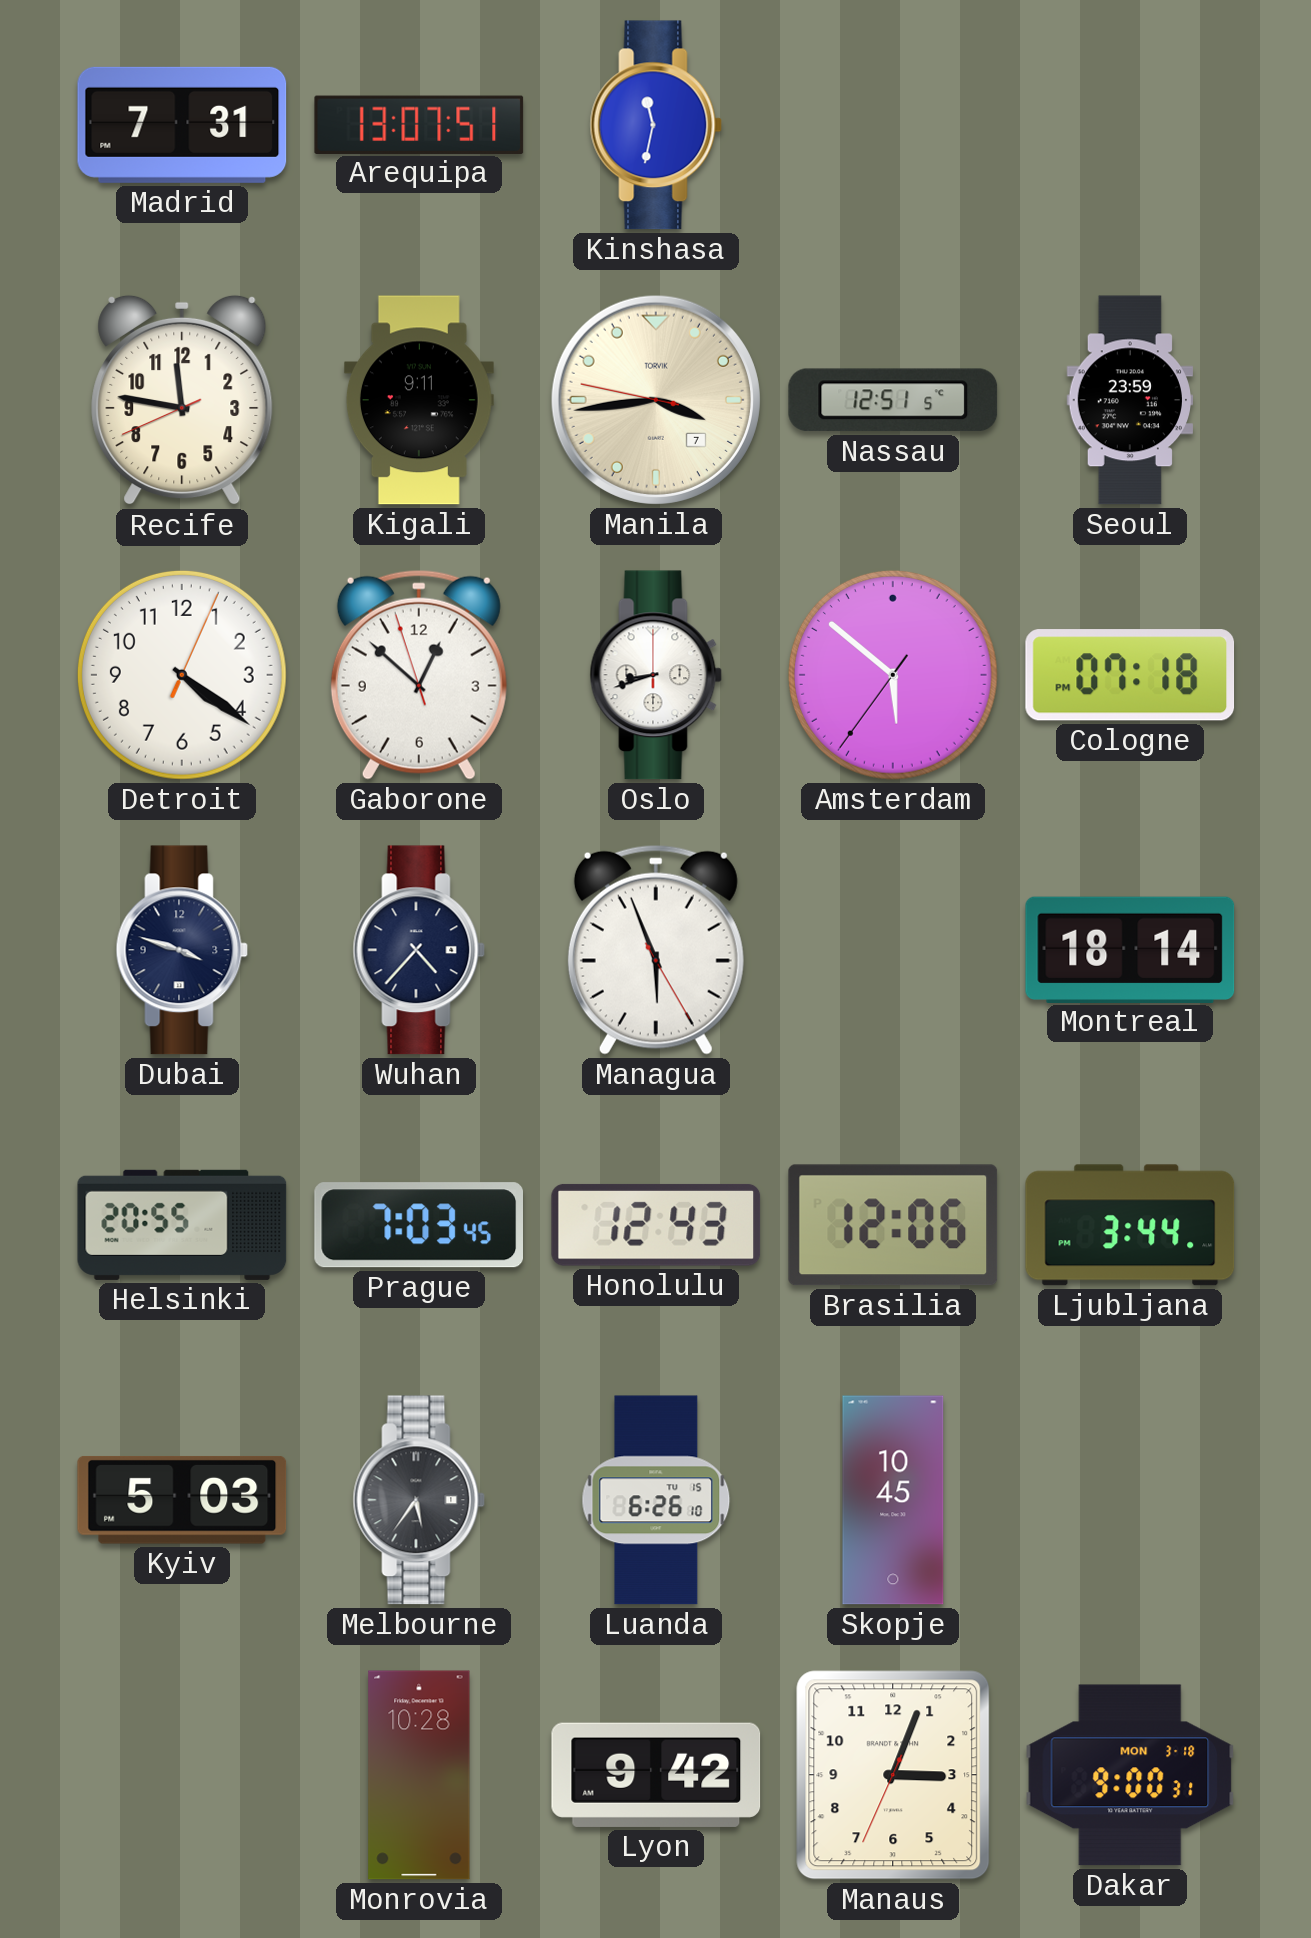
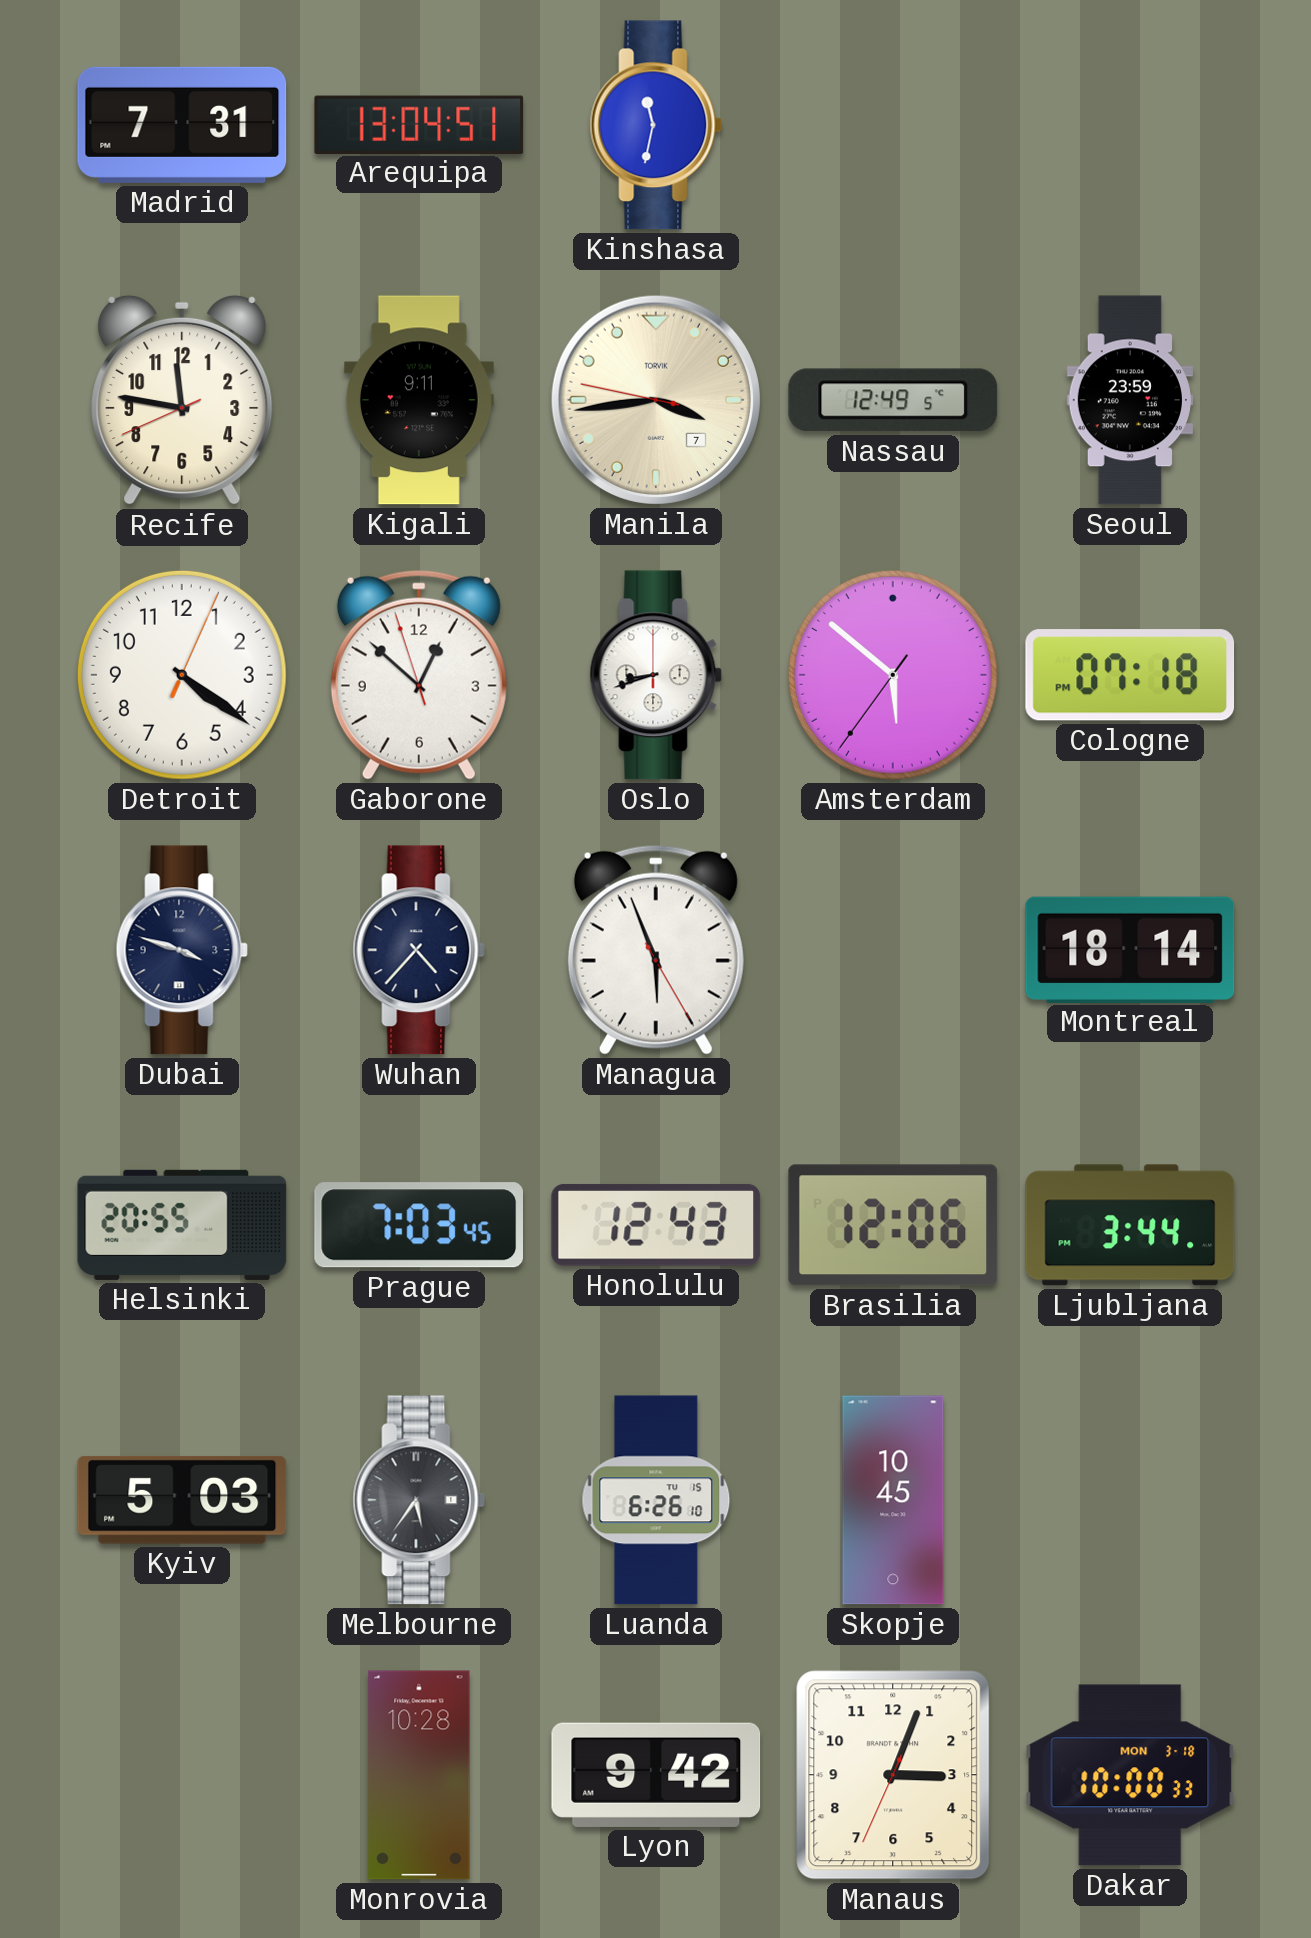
Arequipa: 13:07 -> 13:04 (419, 124)
Nassau: 12:51 -> 12:49 (893, 400)
Dakar: 9:00 -> 10:00 (1130, 1775)
